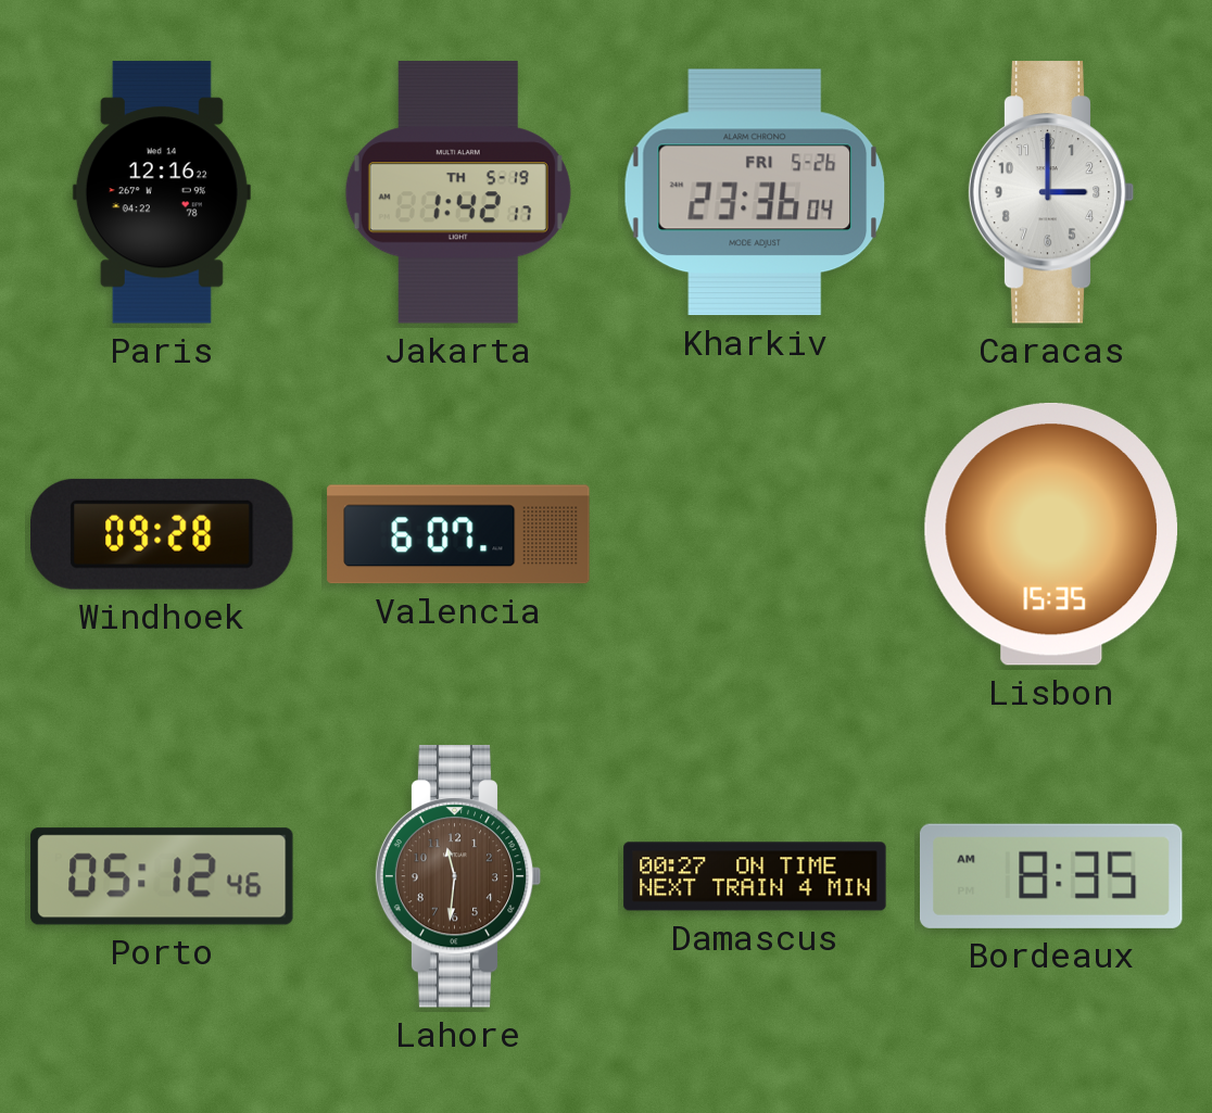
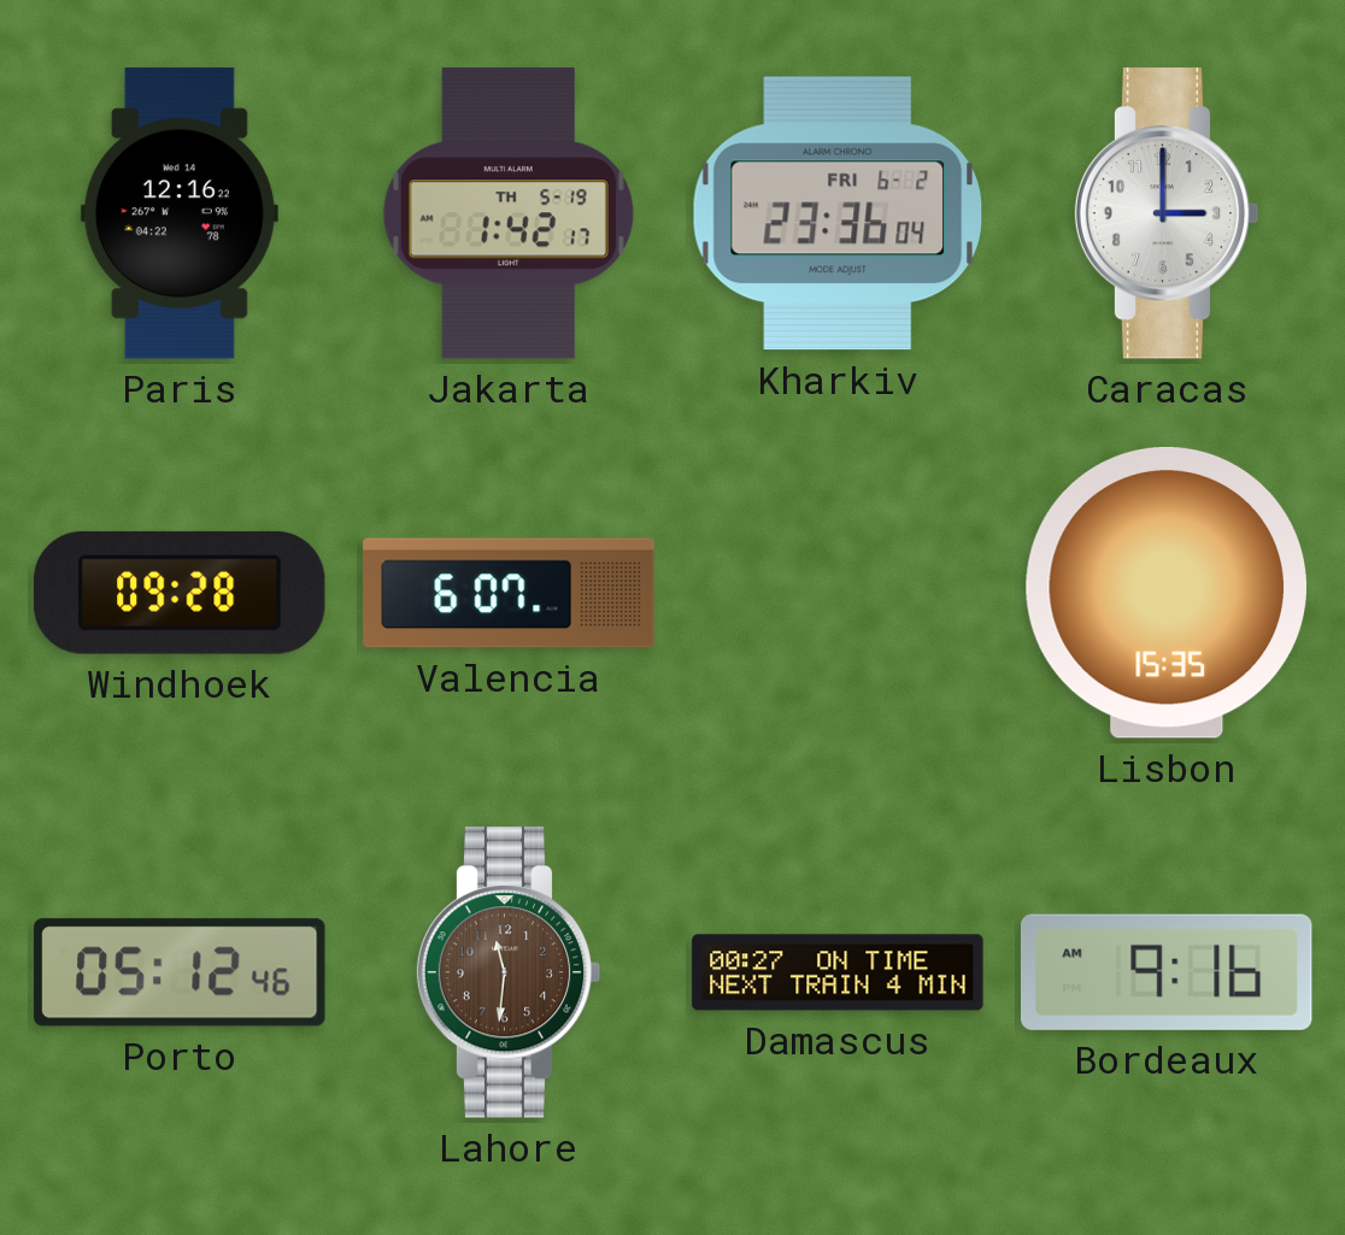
Kharkiv date: FRI 5-26 -> FRI 6-2 (836, 213)
Bordeaux: 8:35 -> 9:16 (1167, 972)
